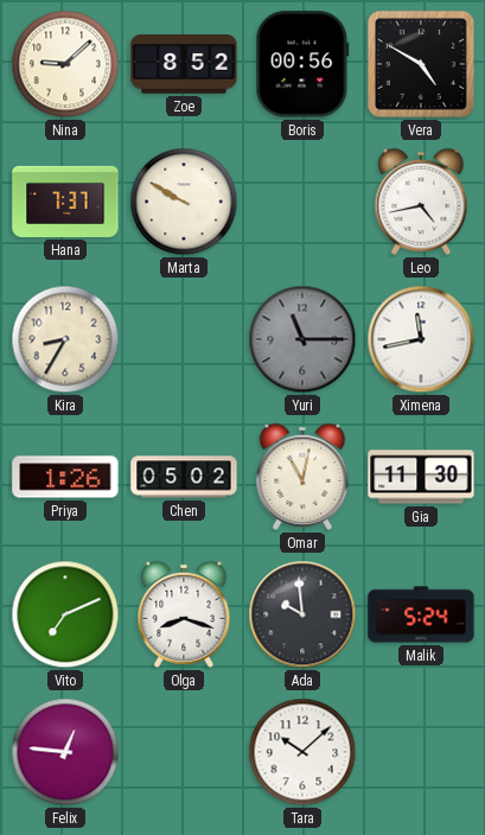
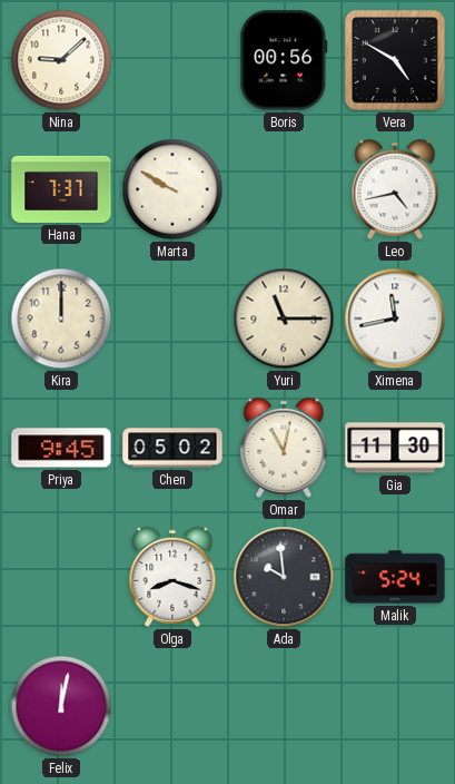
Zoe: 8:52 -> none (184, 64)
Kira: 8:35 -> 12:00 (61, 318)
Yuri dial: grey -> cream (284, 318)
Priya: 1:26 -> 9:45 (61, 448)
Vito: 7:11 -> none (65, 614)
Felix: 12:46 -> 12:02 (61, 706)
Tara: 10:08 -> none (302, 752)
